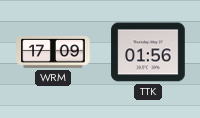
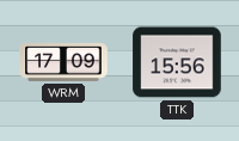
TTK: 01:56 -> 15:56 (177, 62)
